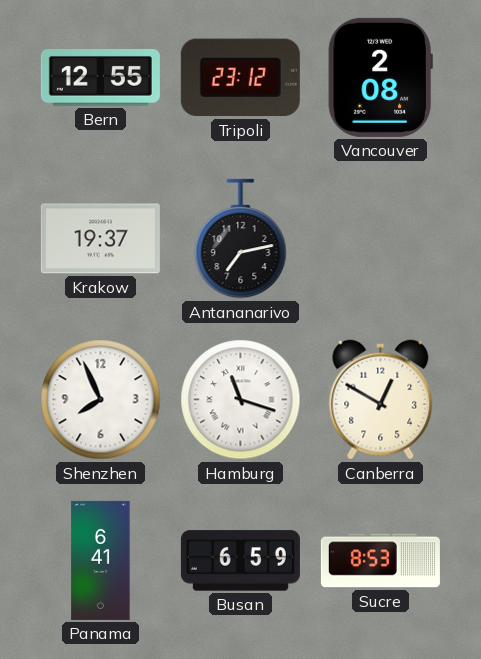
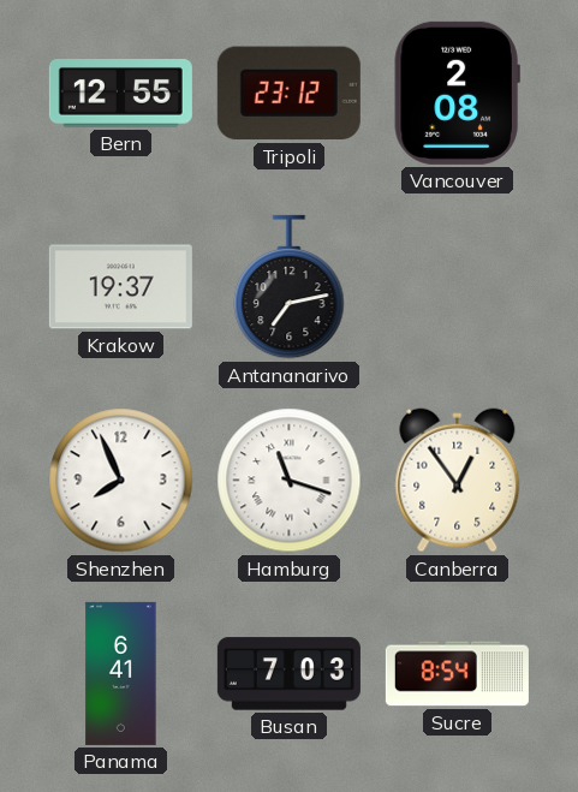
Canberra: 12:50 -> 12:54 (458, 481)
Busan: 6:59 -> 7:03 (288, 674)
Sucre: 8:53 -> 8:54 (457, 674)
